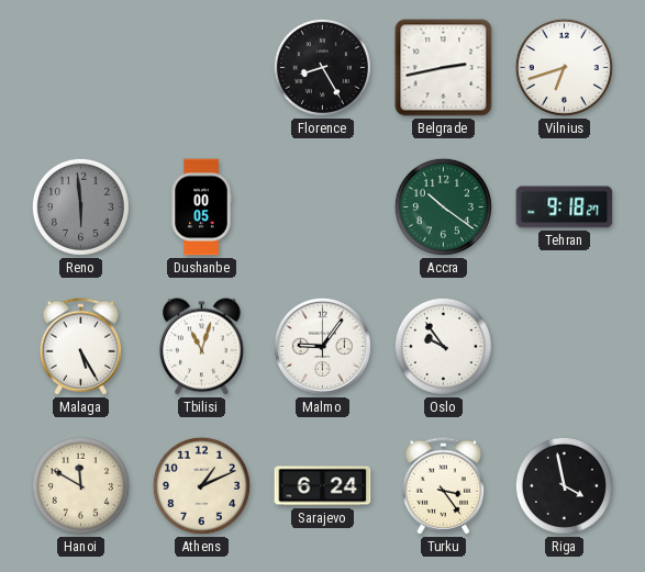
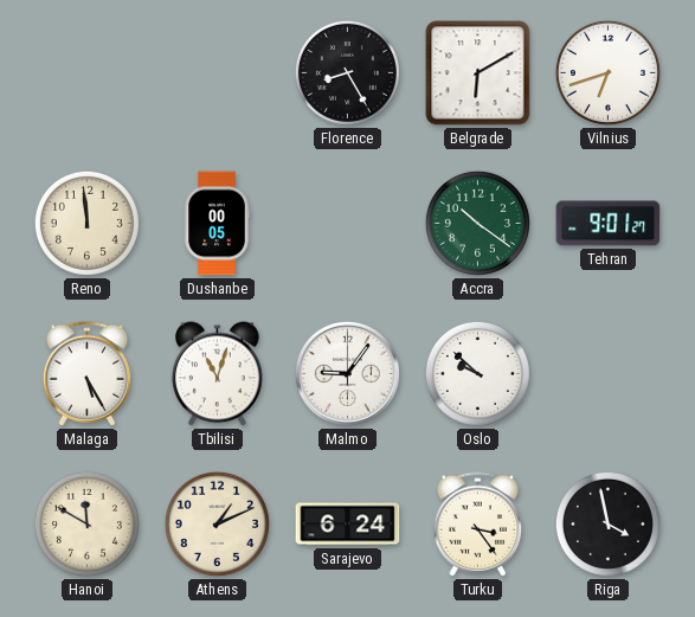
Belgrade: 2:43 -> 6:10 (478, 73)
Reno: 5:59 -> 11:59 (86, 223)
Reno dial: grey -> cream (86, 223)
Tehran: 9:18 -> 9:01 (609, 224)
Oslo: 9:54 -> 9:52 (477, 373)
